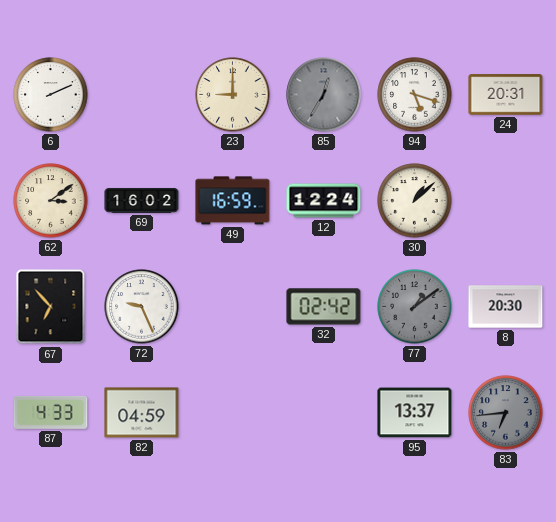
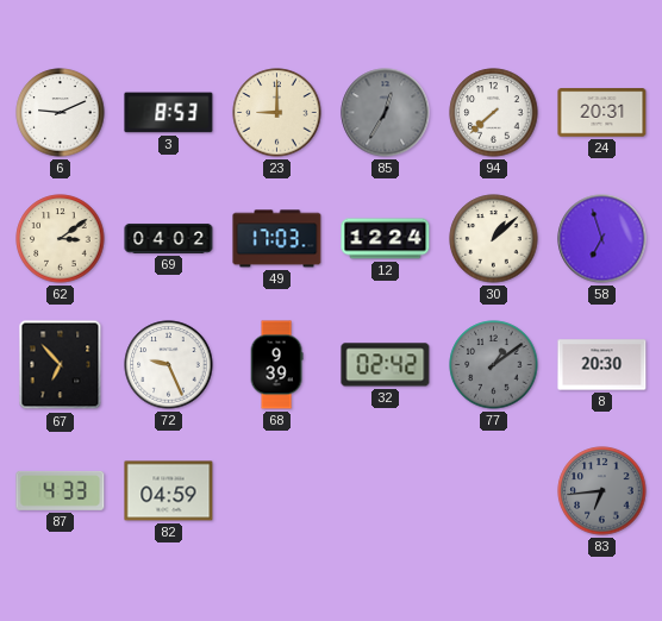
6: 2:11 -> 9:11 (61, 113)
3: none -> 8:53 (169, 113)
94: 5:18 -> 7:38 (494, 113)
69: 16:02 -> 04:02 (169, 238)
49: 16:59 -> 17:03 (277, 239)
58: none -> 6:57 (602, 239)
68: none -> 9:39 (276, 365)
95: 13:37 -> none (415, 413)
